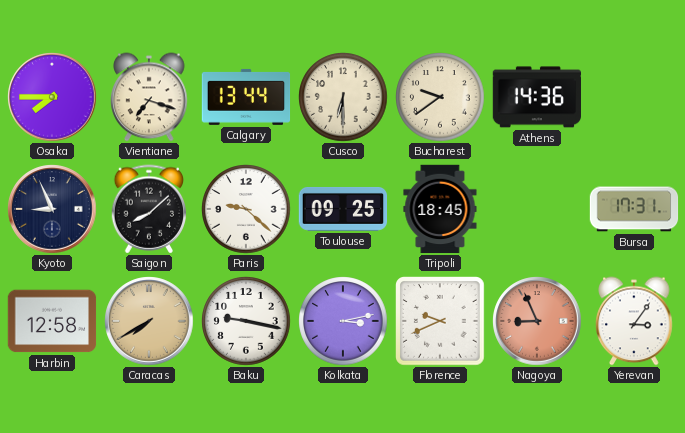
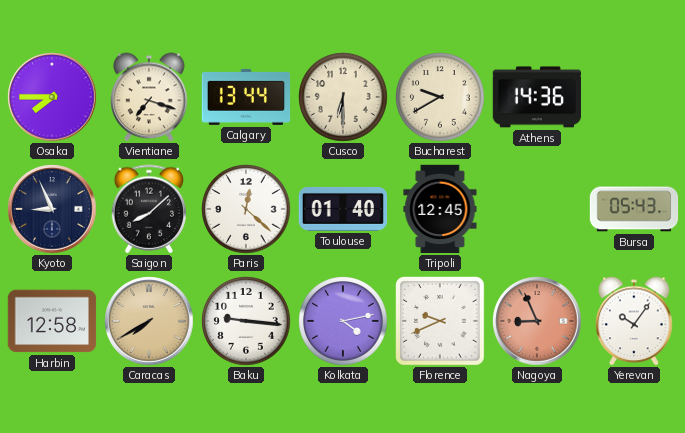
Bucharest: 9:39 -> 9:40 (440, 97)
Paris: 9:22 -> 12:22 (246, 209)
Toulouse: 09:25 -> 01:40 (343, 209)
Tripoli: 18:45 -> 12:45 (440, 209)
Bursa: 17:31 -> 05:43 (634, 209)
Baku: 9:17 -> 9:16 (246, 321)
Kolkata: 3:13 -> 4:13 (343, 321)
Yerevan: 3:06 -> 10:06 (634, 321)
